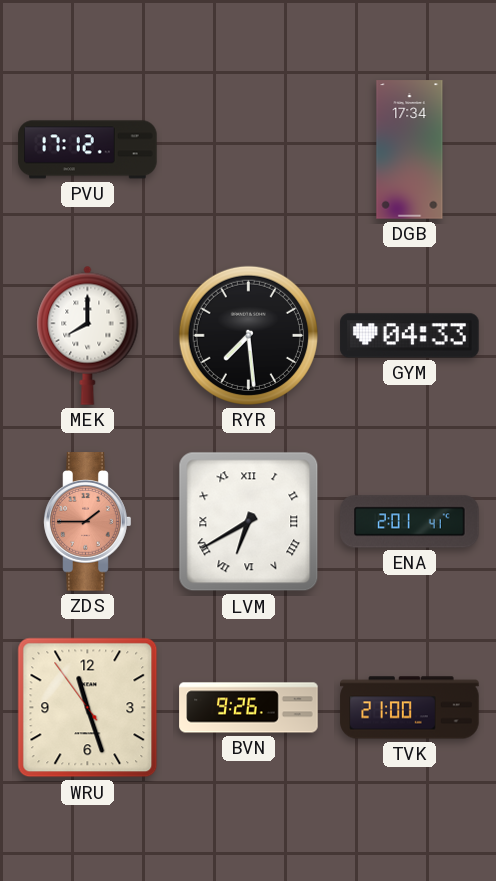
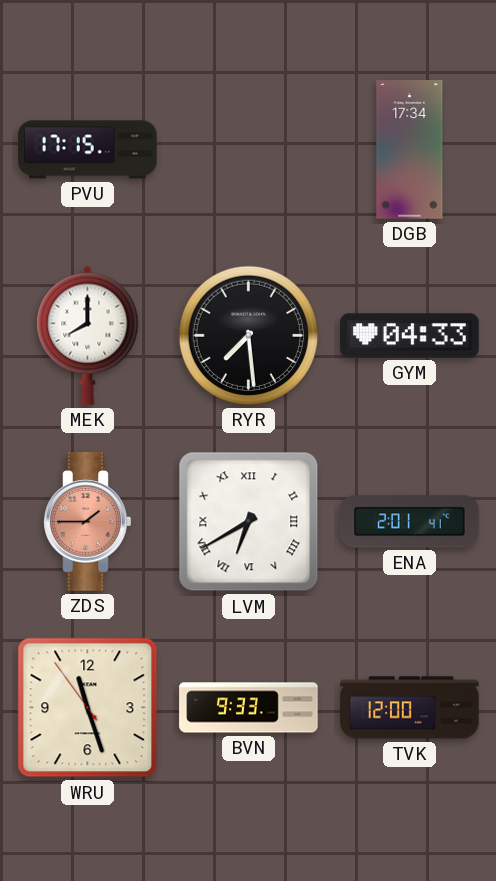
PVU: 17:12 -> 17:15 (88, 150)
BVN: 9:26 -> 9:33 (249, 708)
TVK: 21:00 -> 12:00 (410, 708)
